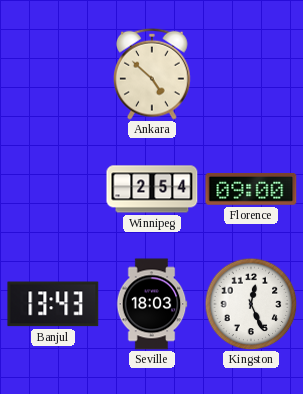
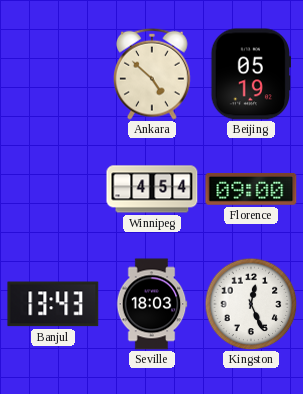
Beijing: none -> 05:19 (250, 74)
Winnipeg: 2:54 -> 4:54 (152, 189)
